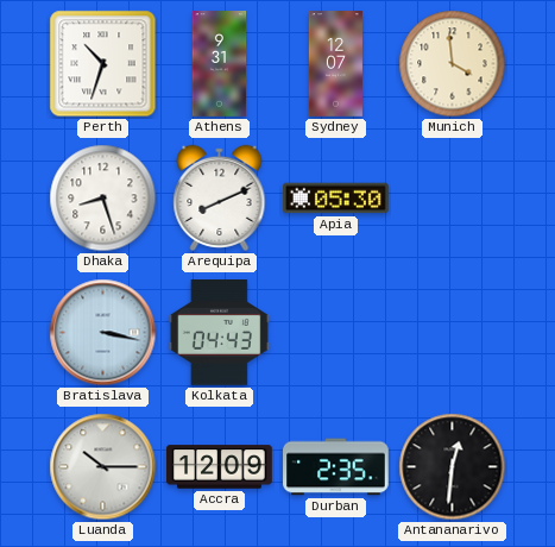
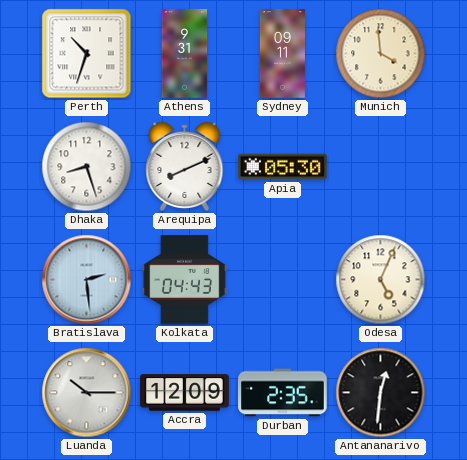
Sydney: 12:07 -> 09:11 (282, 54)
Bratislava: 3:17 -> 2:29 (87, 280)
Odesa: none -> 5:04 (381, 280)
